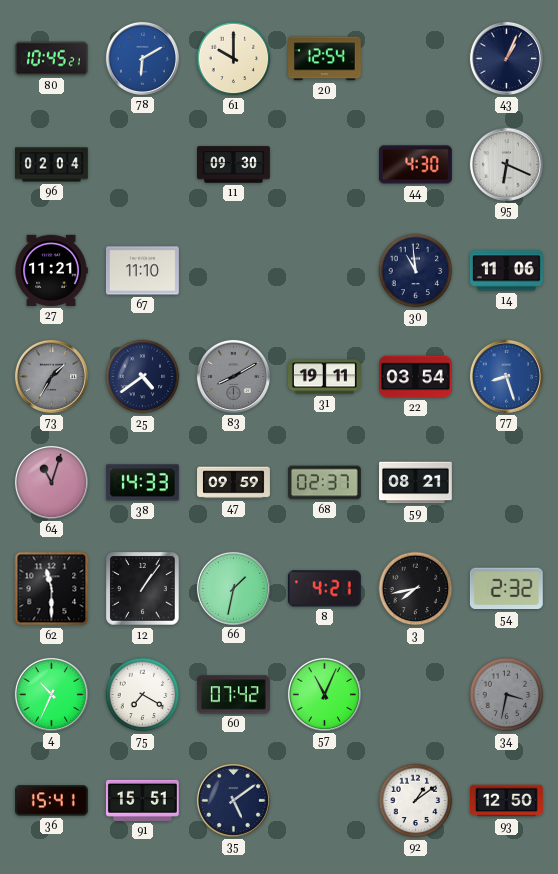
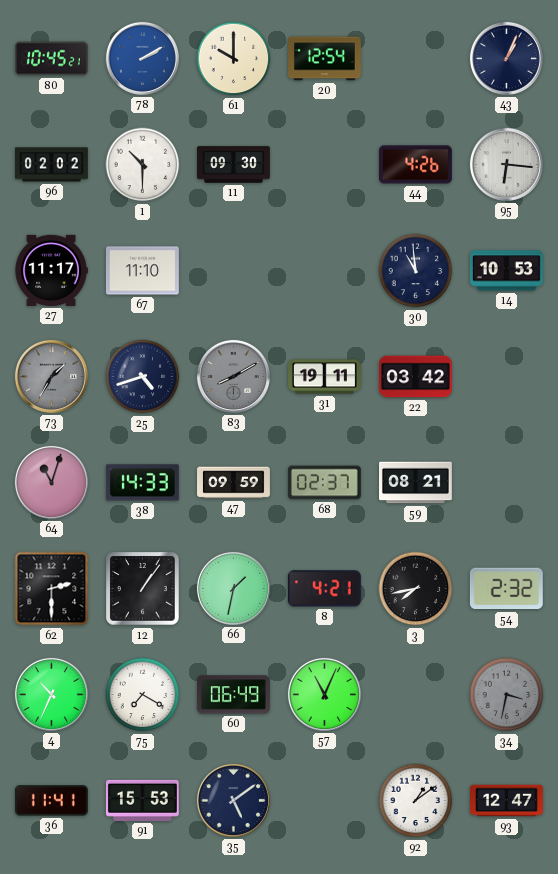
78: 6:10 -> 2:10 (142, 58)
96: 02:04 -> 02:02 (52, 165)
1: none -> 10:30 (143, 165)
44: 4:30 -> 4:26 (416, 165)
95: 6:19 -> 6:16 (506, 164)
27: 11:21 -> 11:17 (51, 270)
14: 11:06 -> 10:53 (506, 271)
25: 4:39 -> 4:42 (143, 377)
22: 03:54 -> 03:42 (416, 377)
77: 8:27 -> none (506, 376)
62: 11:30 -> 2:30 (52, 589)
60: 07:42 -> 06:49 (233, 695)
36: 15:41 -> 11:41 (51, 801)
91: 15:51 -> 15:53 (142, 800)
93: 12:50 -> 12:47 (507, 801)
